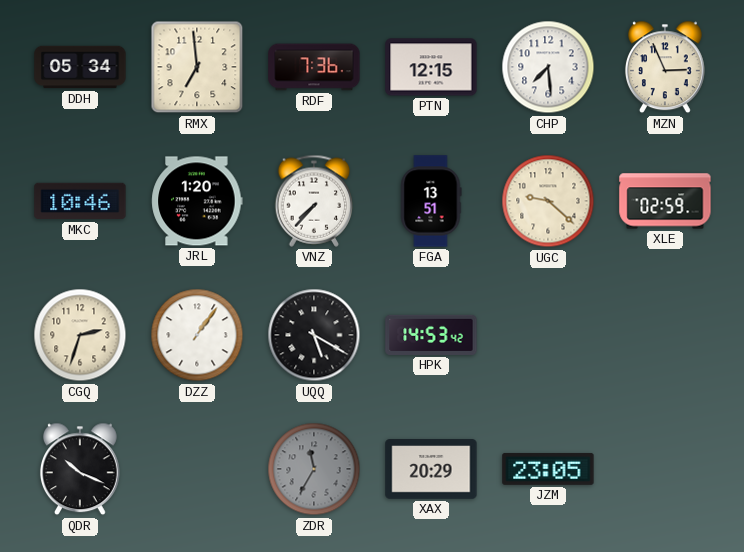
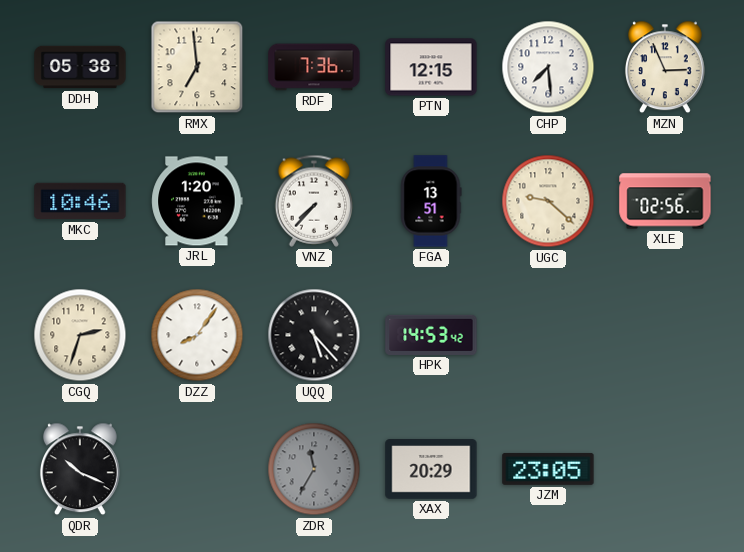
DDH: 05:34 -> 05:38 (80, 67)
XLE: 02:59 -> 02:56 (665, 201)
DZZ: 1:06 -> 8:06 (197, 335)
UQQ: 5:20 -> 5:23 (314, 335)
